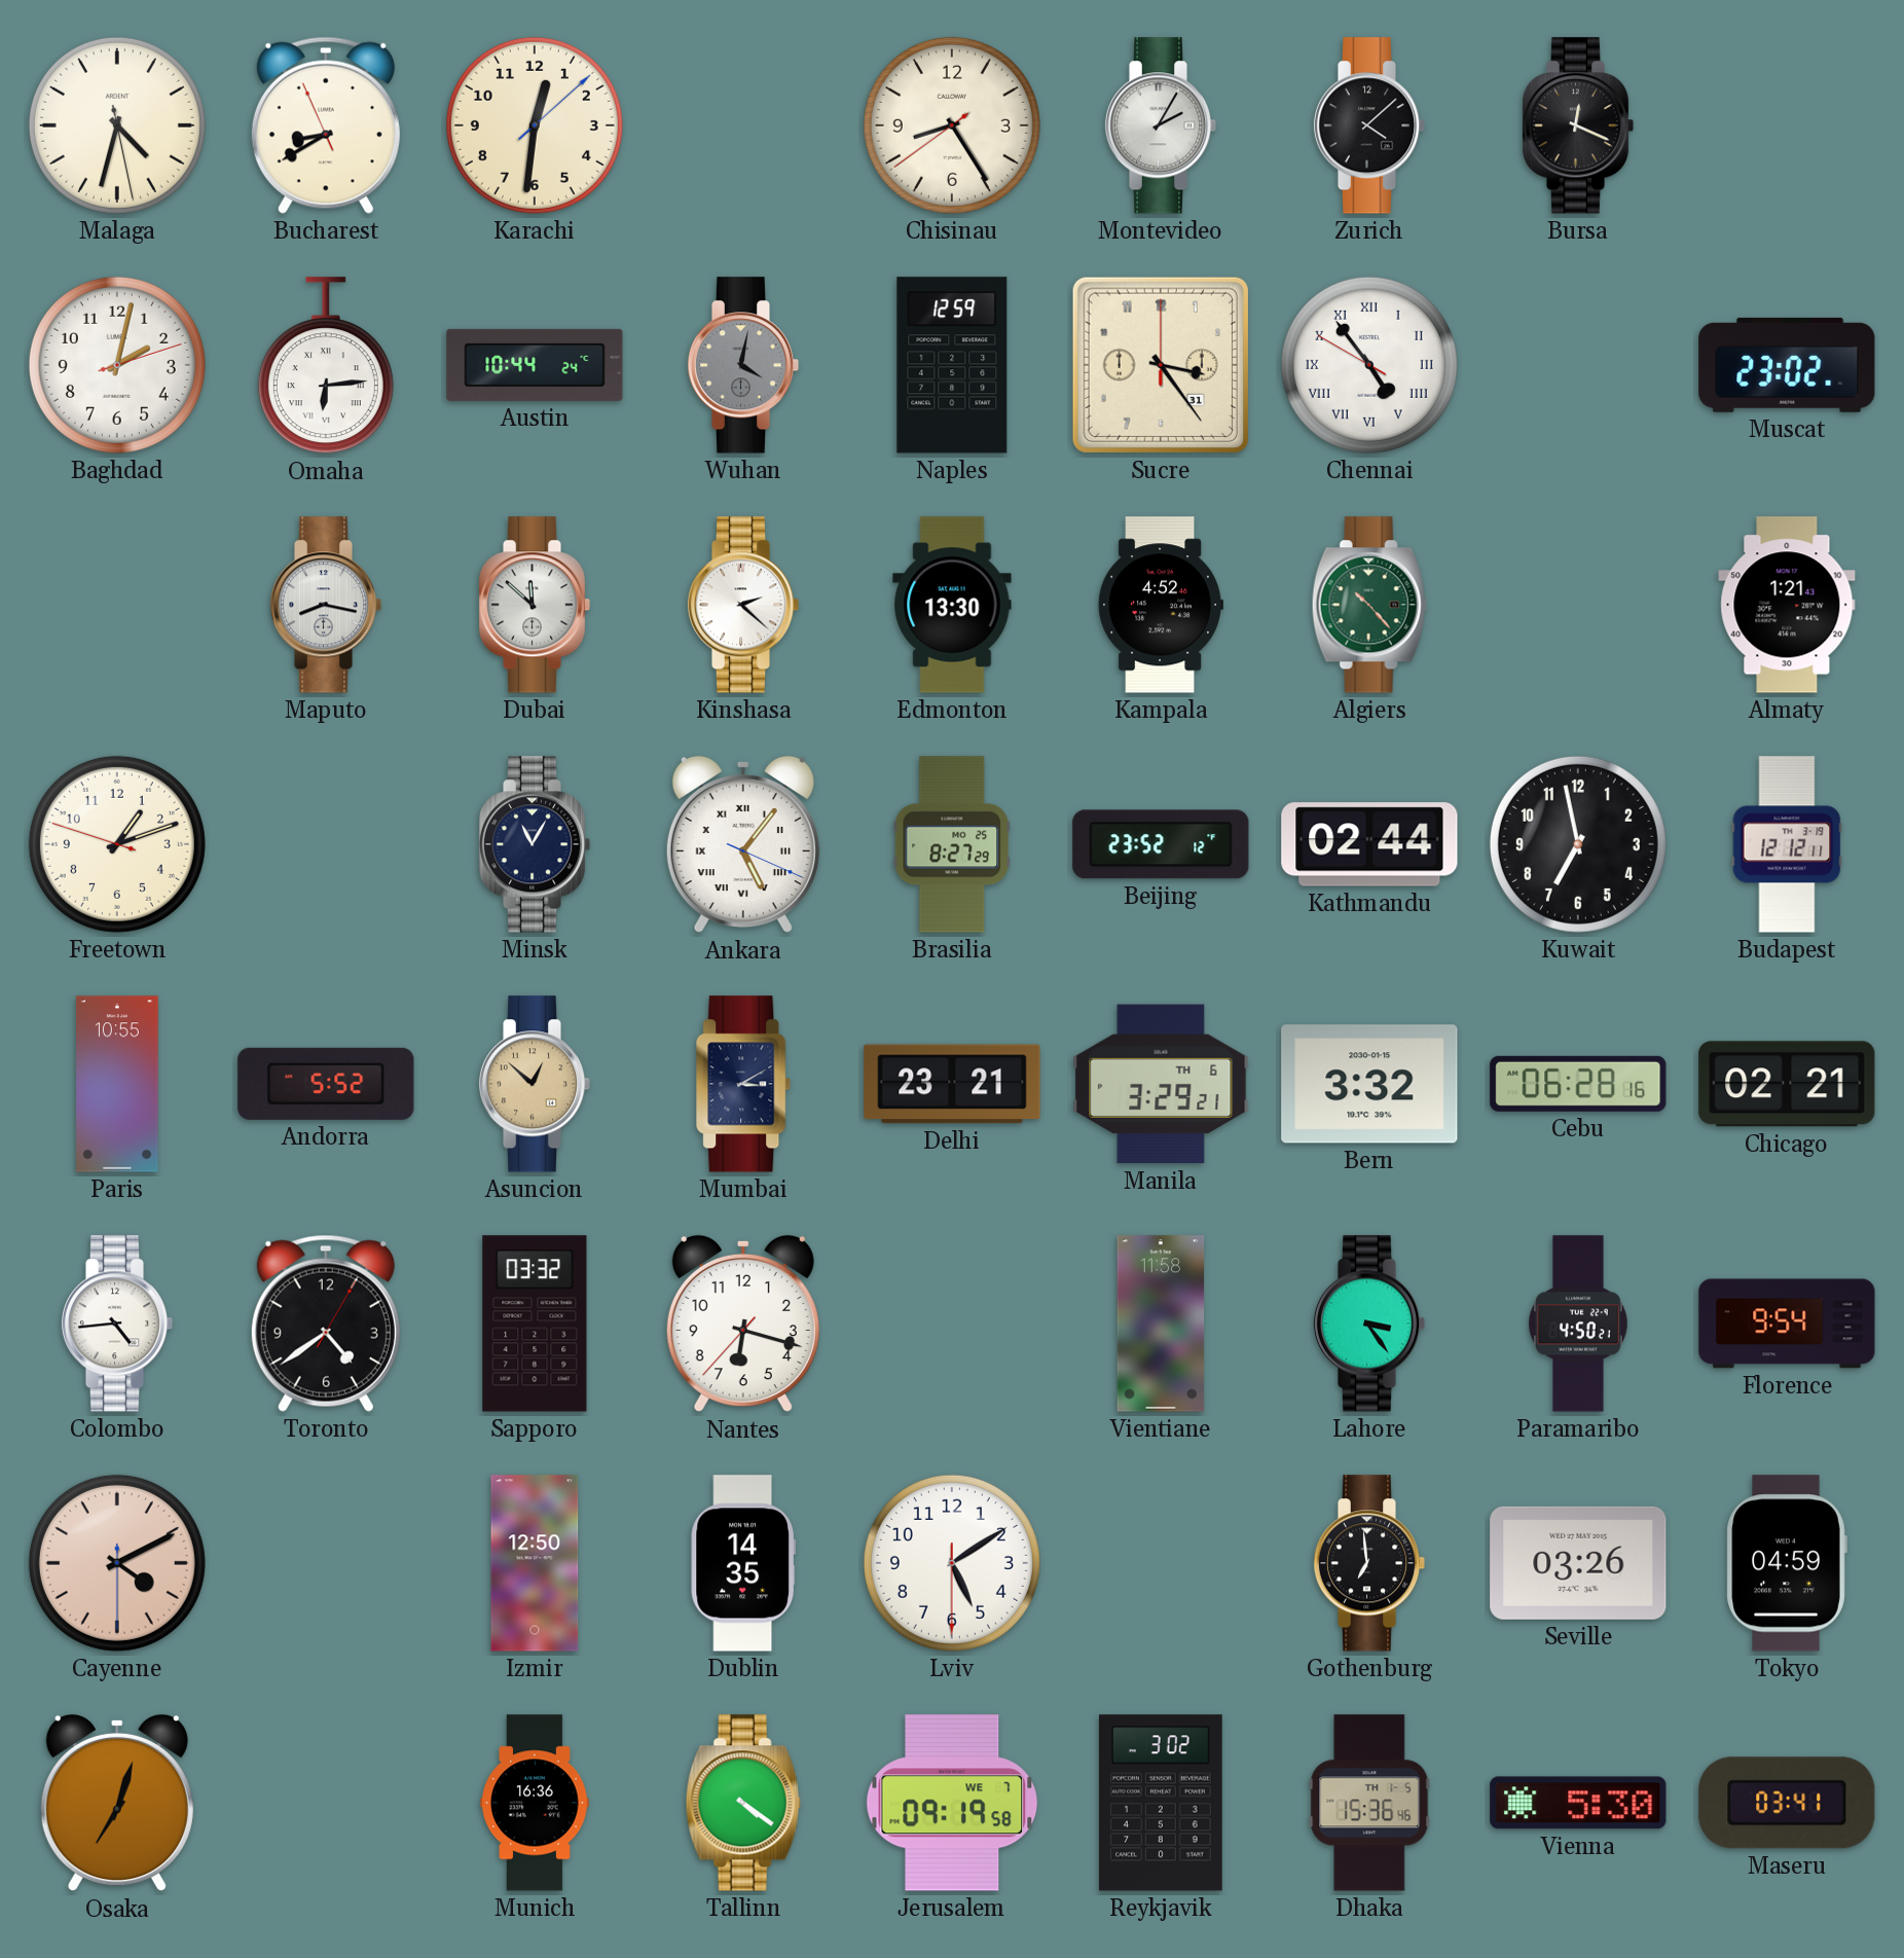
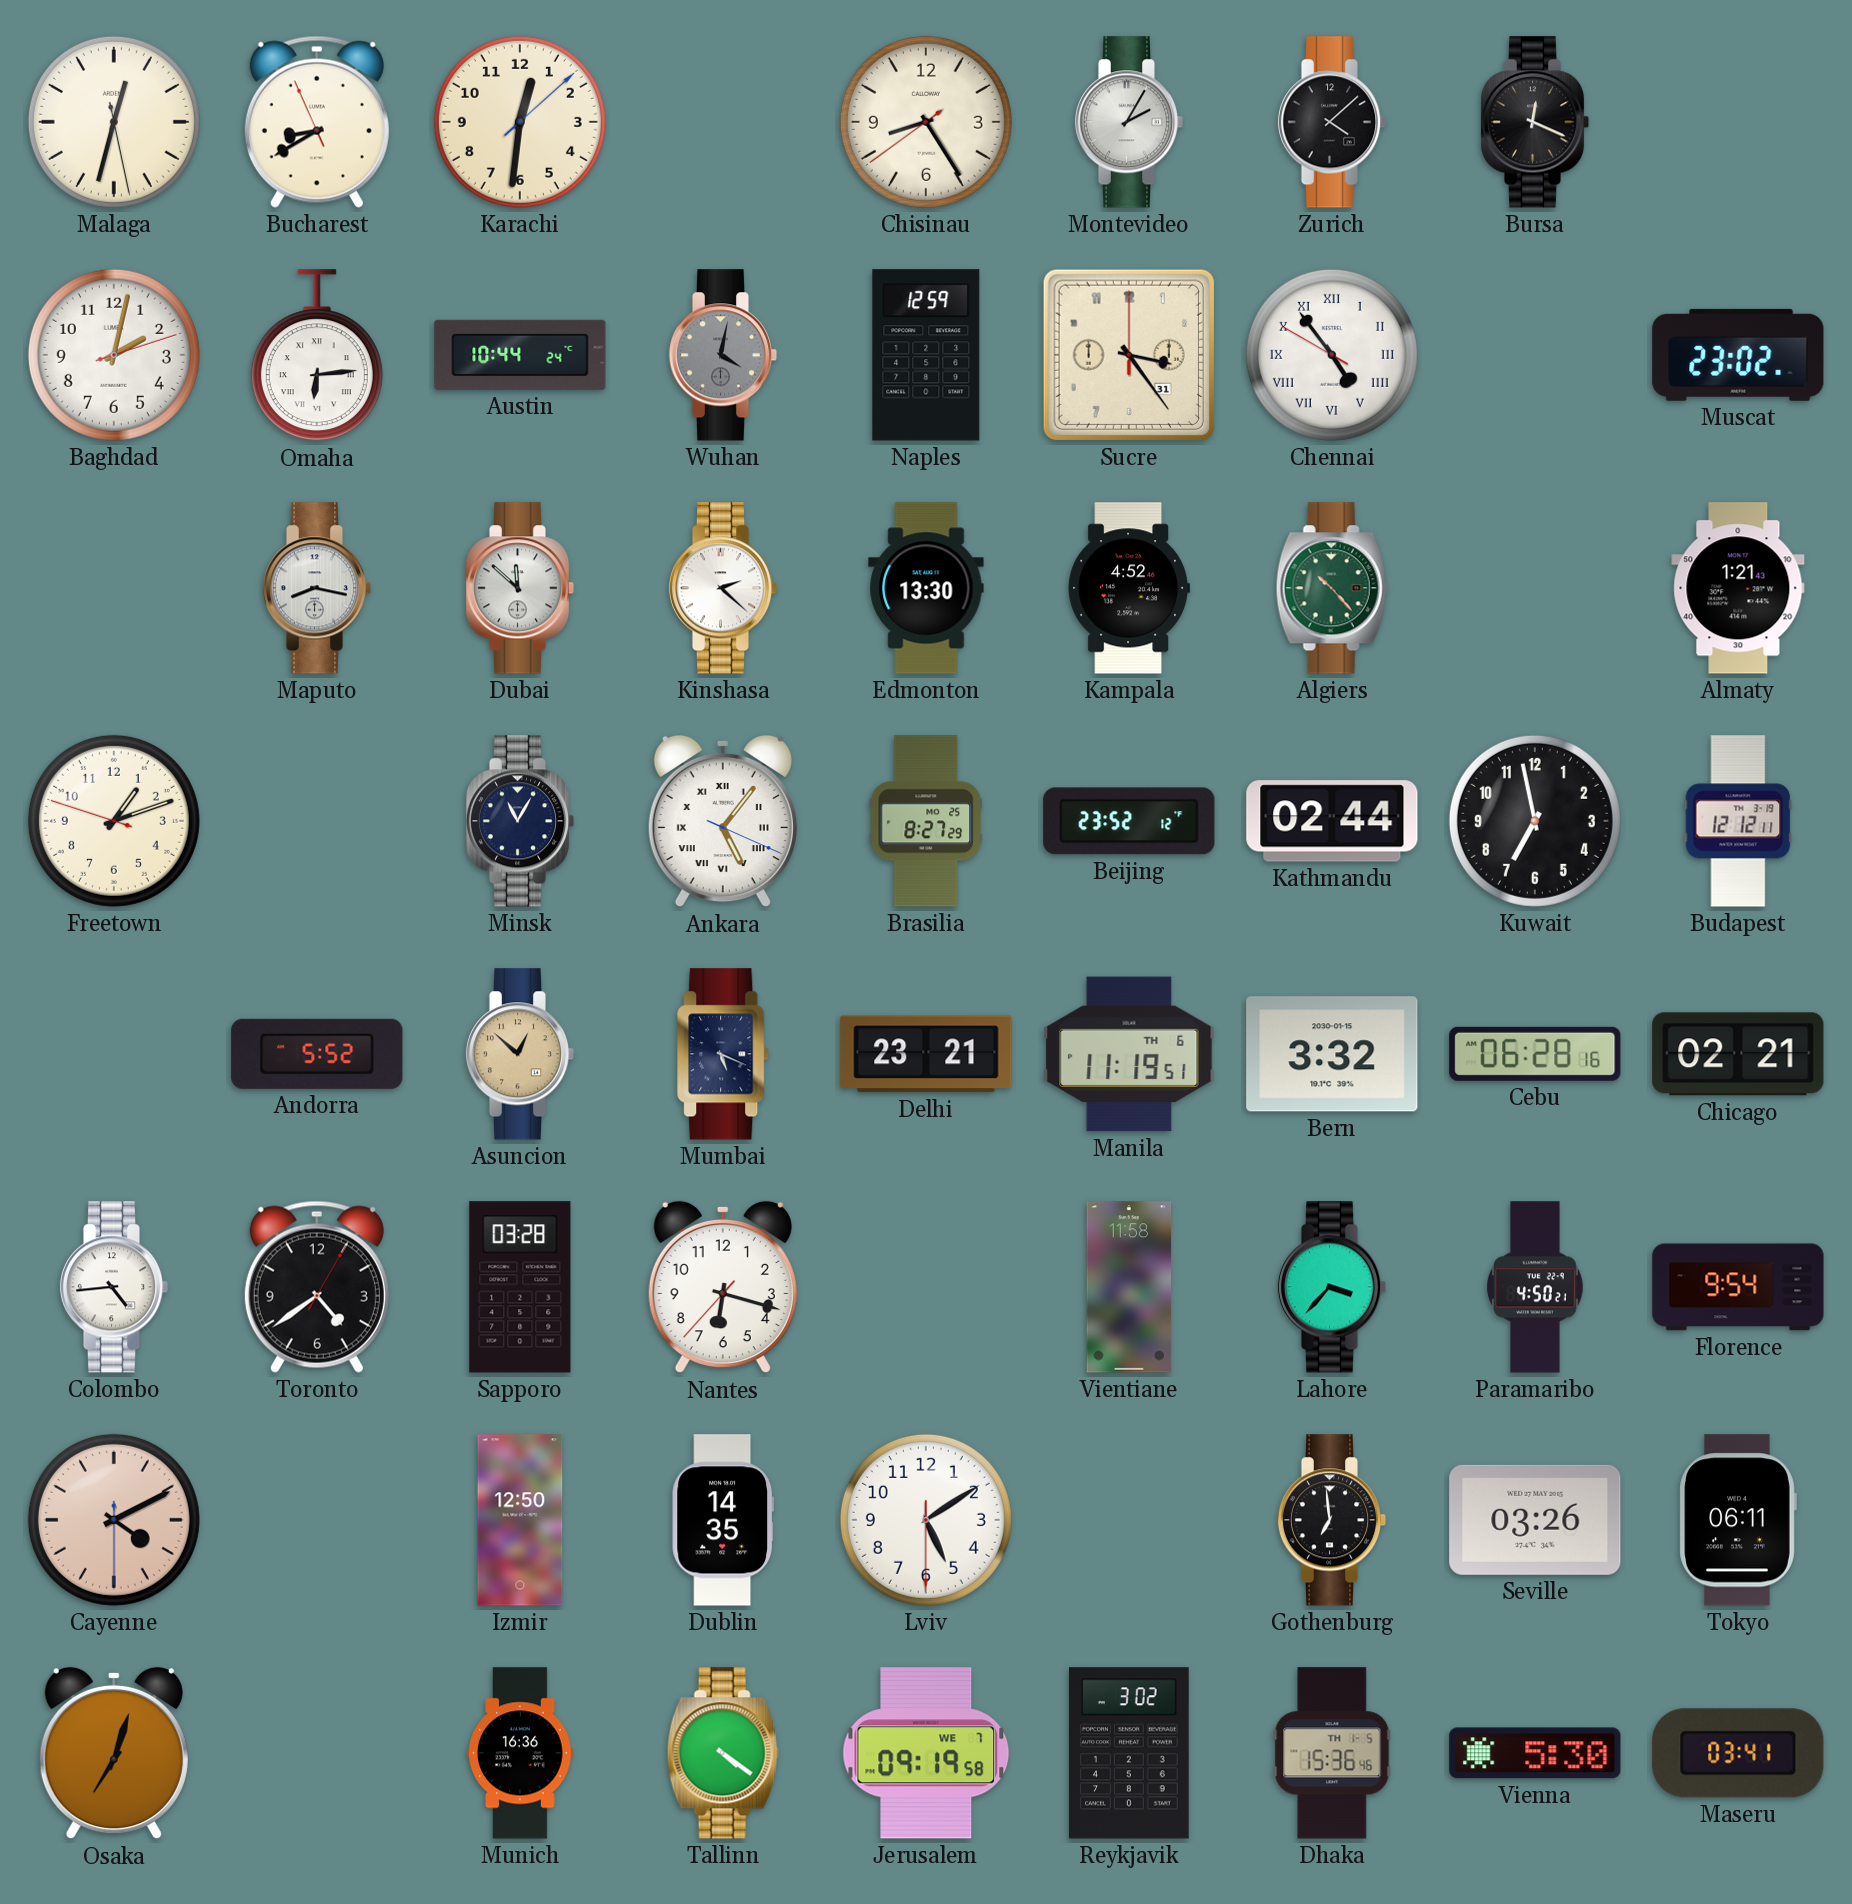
Malaga: 4:32 -> 12:32 (114, 122)
Paris: 10:55 -> none (117, 1084)
Mumbai: 3:10 -> 5:19 (724, 1054)
Manila: 3:29 -> 11:19 (1129, 1054)
Sapporo: 03:32 -> 03:28 (520, 1287)
Lahore: 3:24 -> 3:37 (1332, 1287)
Tokyo: 04:59 -> 06:11 (1738, 1520)
